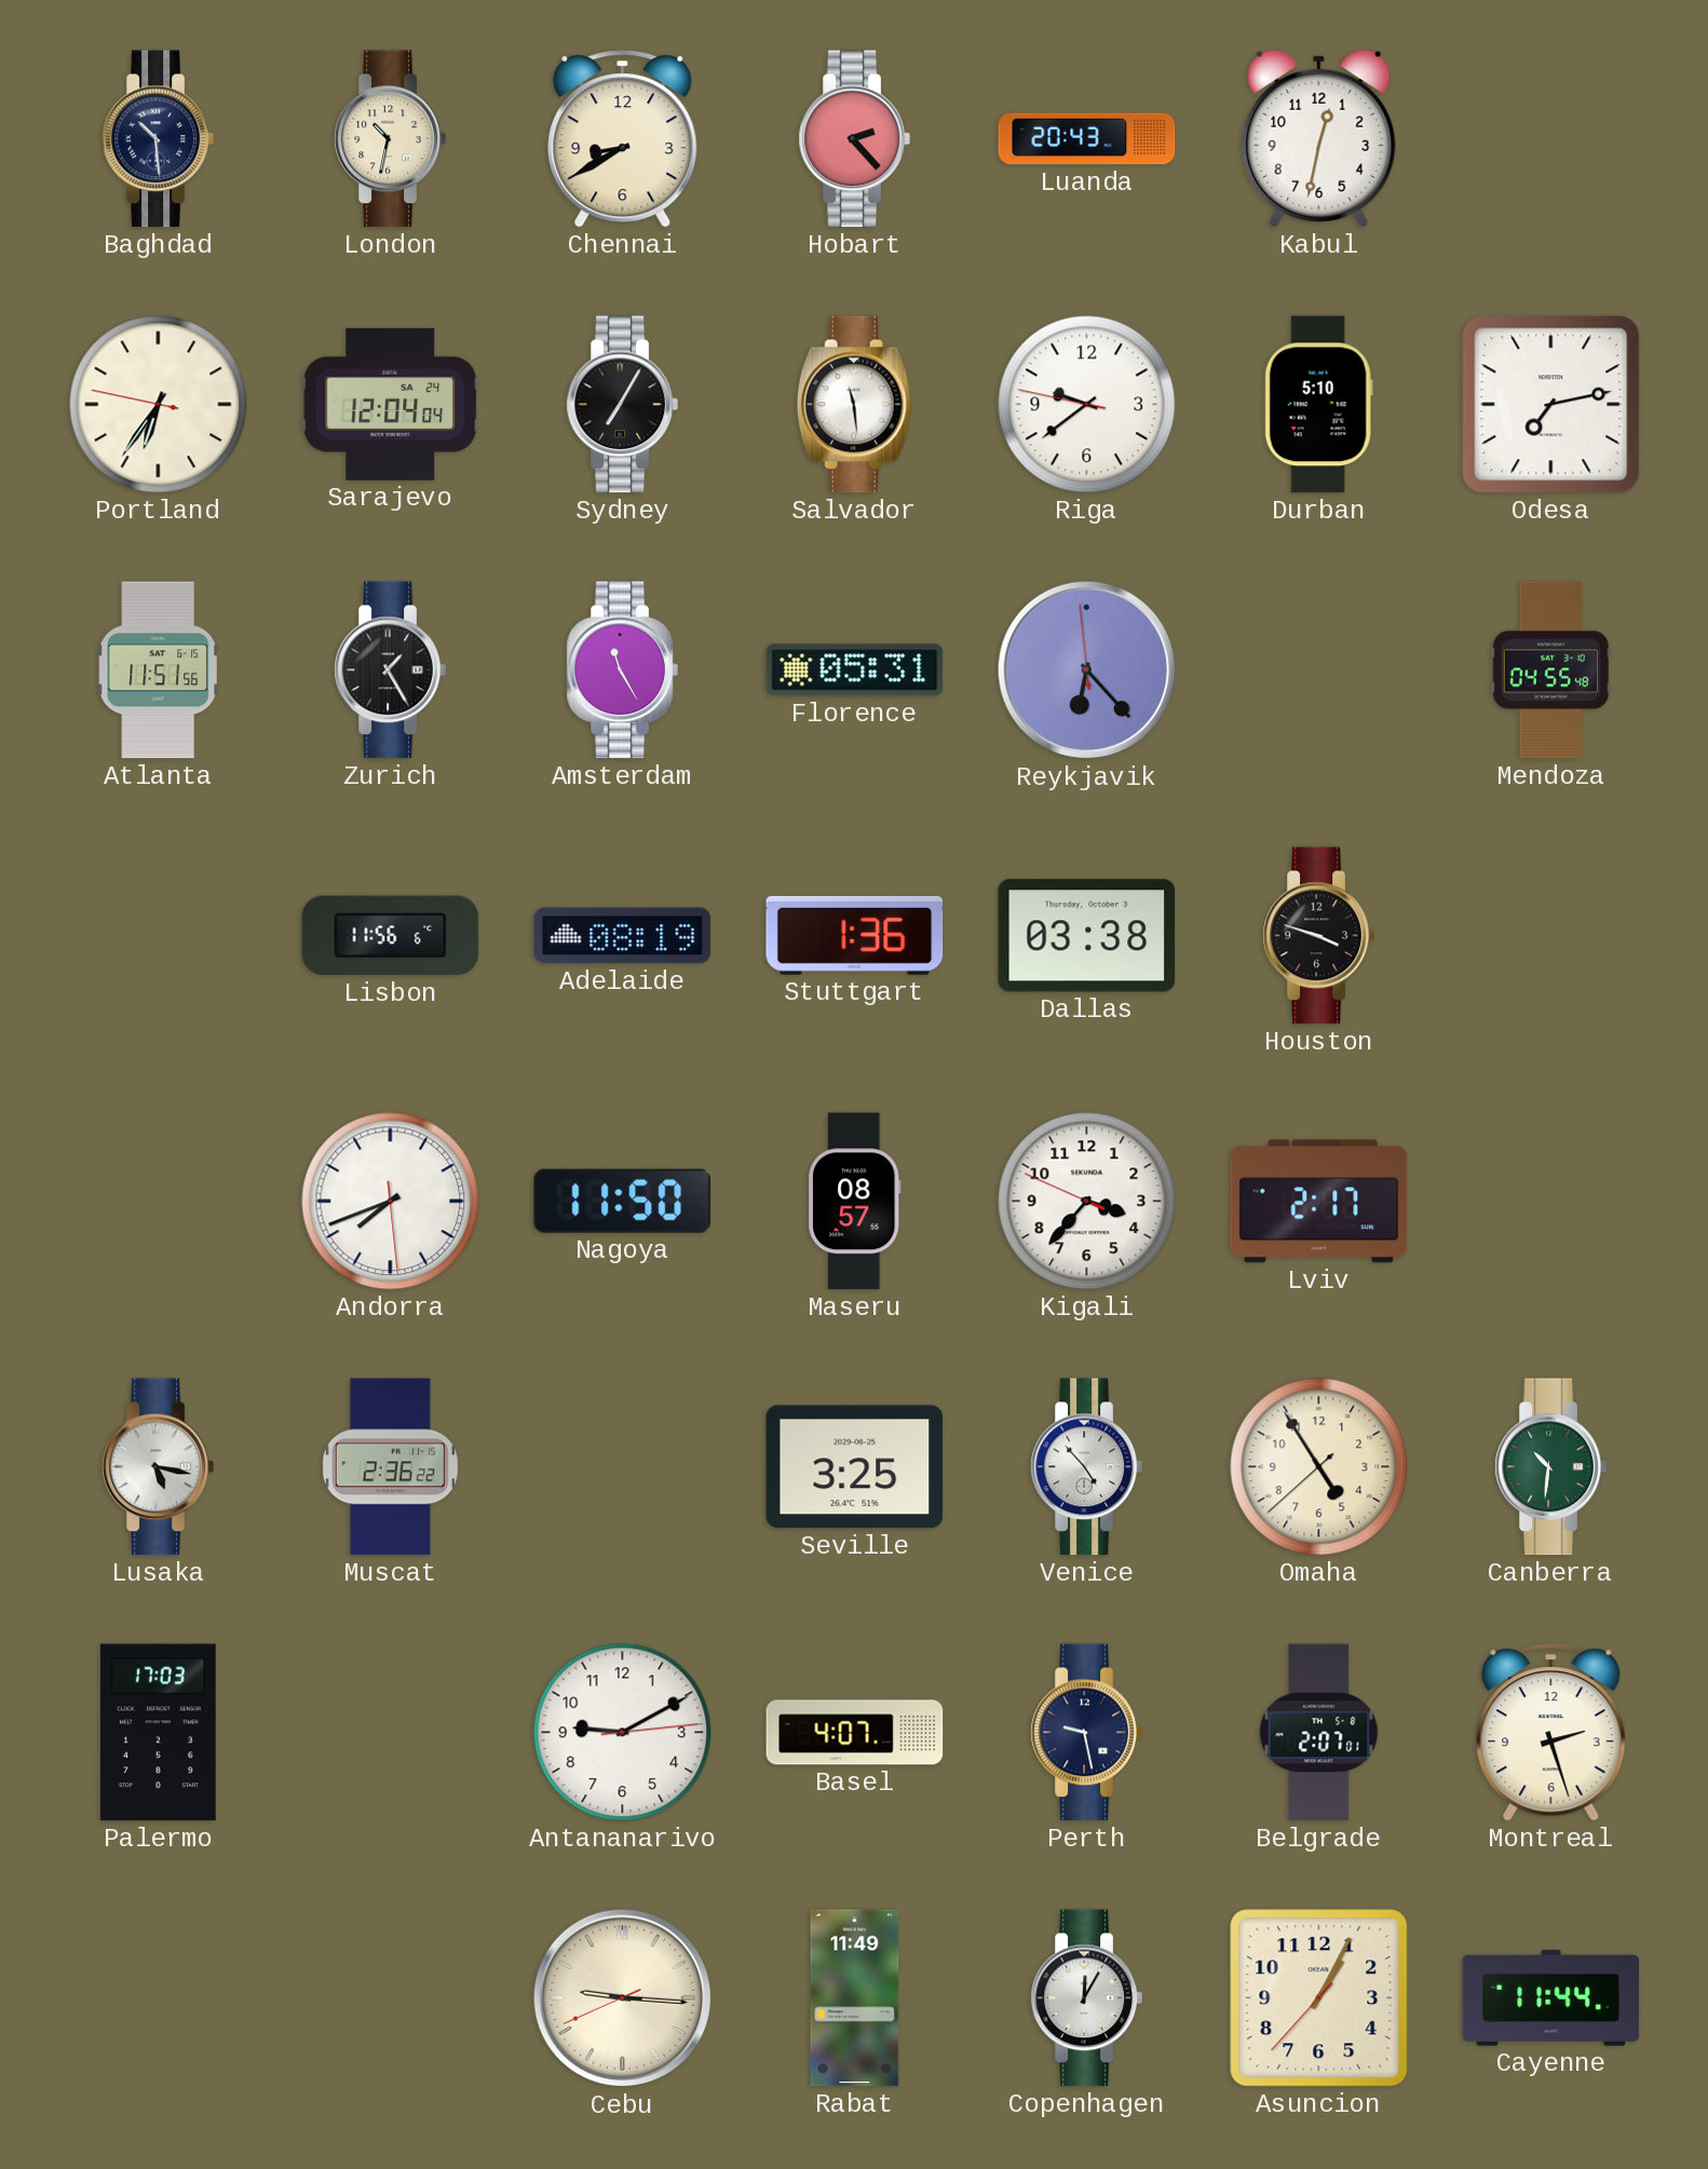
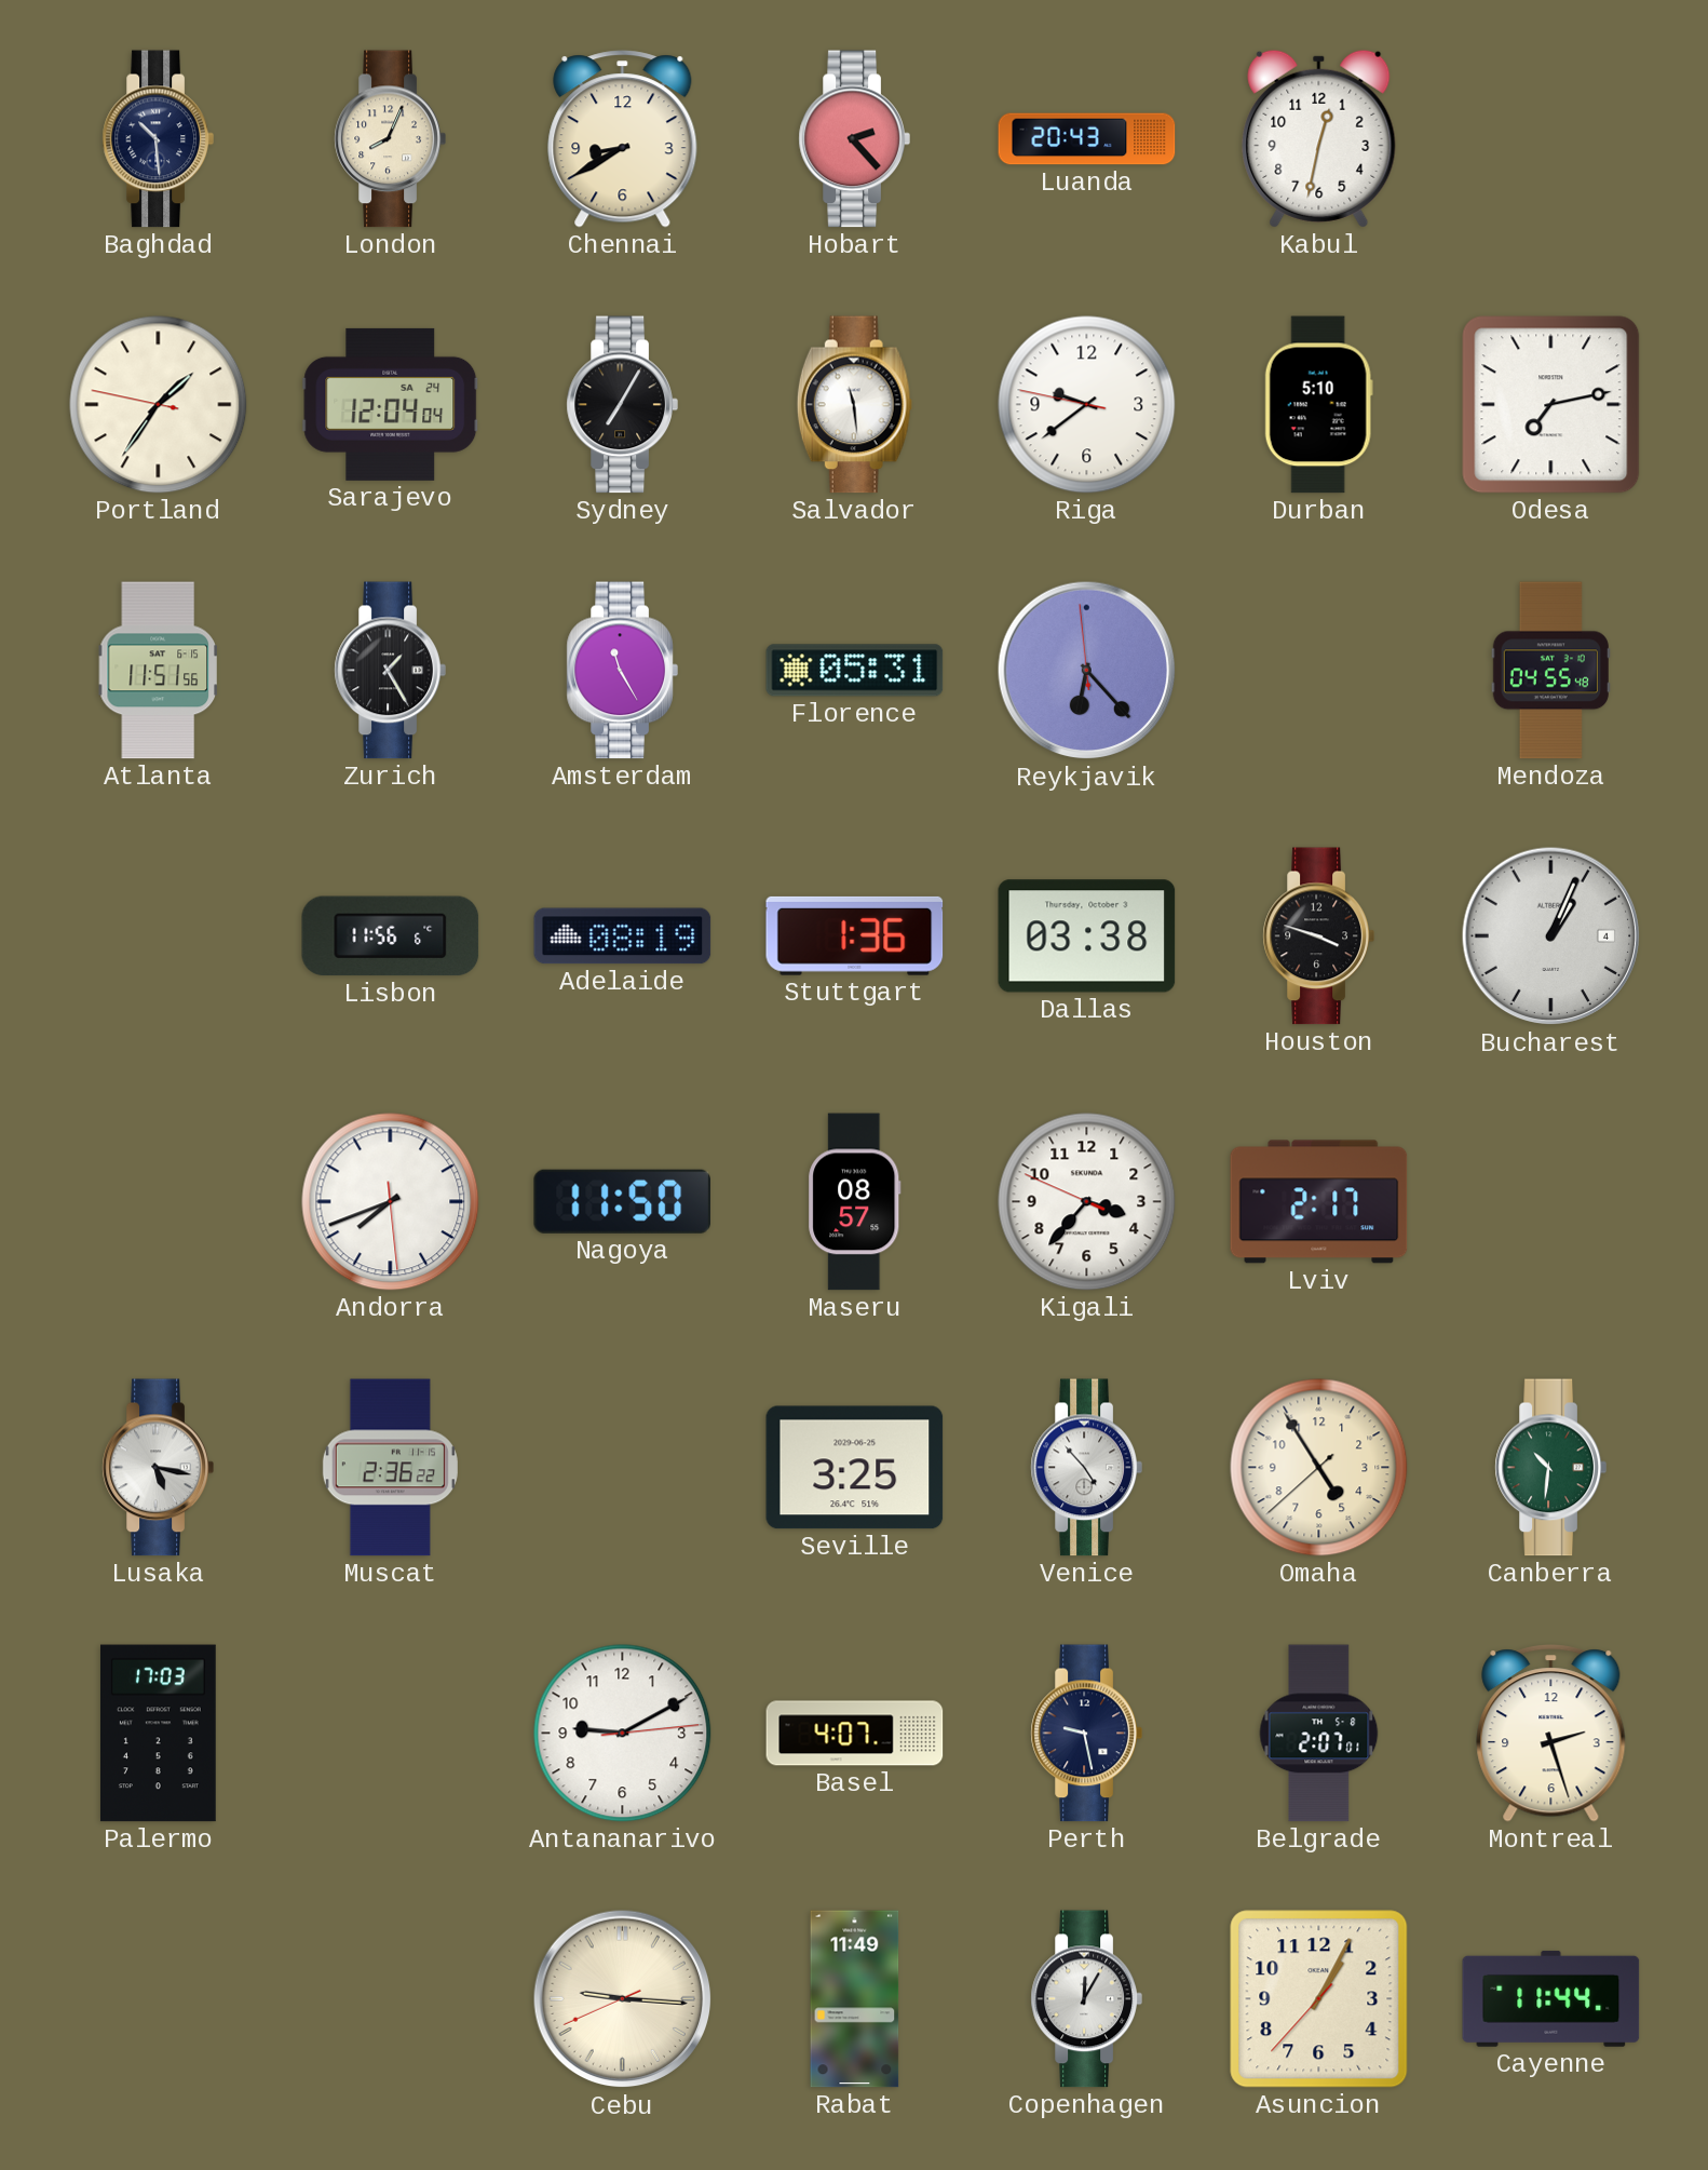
London: 10:32 -> 8:04 (390, 139)
Portland: 6:35 -> 1:35 (159, 405)
Bucharest: none -> 1:04 (1551, 936)
